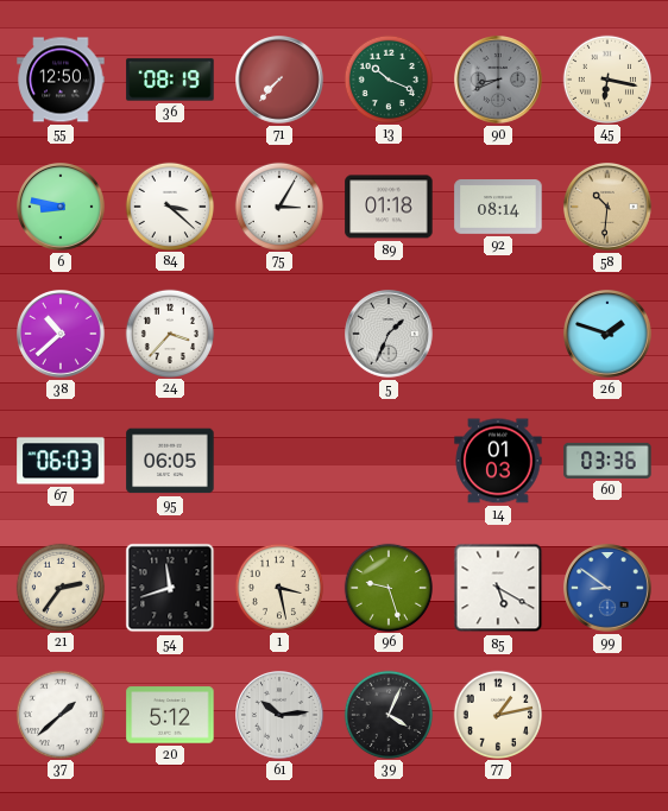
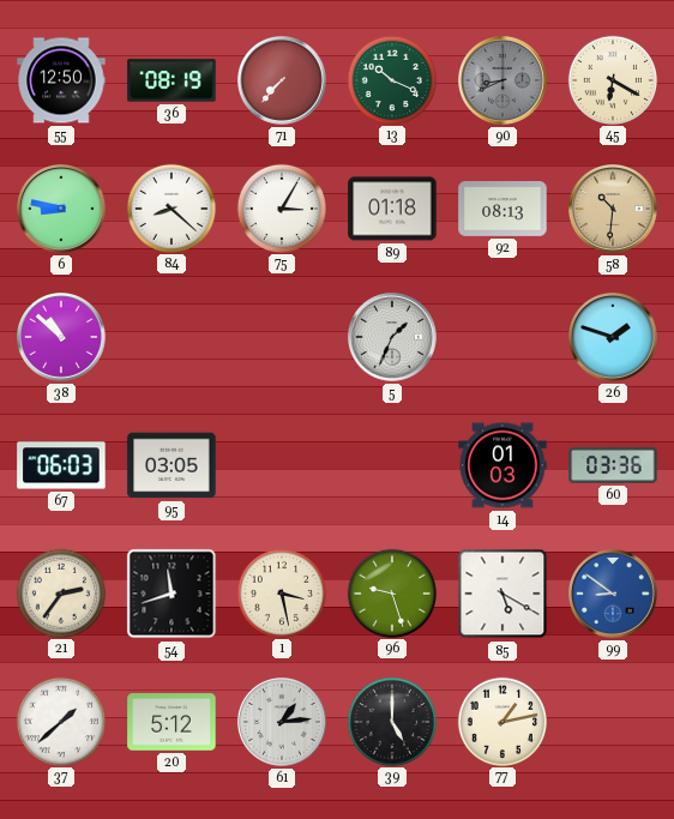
45: 6:17 -> 6:20 (612, 79)
84: 3:22 -> 8:22 (170, 207)
92: 08:14 -> 08:13 (503, 210)
38: 10:38 -> 10:52 (62, 338)
24: 3:37 -> none (169, 332)
95: 06:05 -> 03:05 (171, 465)
61: 10:14 -> 1:14 (283, 723)
39: 4:04 -> 5:00 (391, 721)
